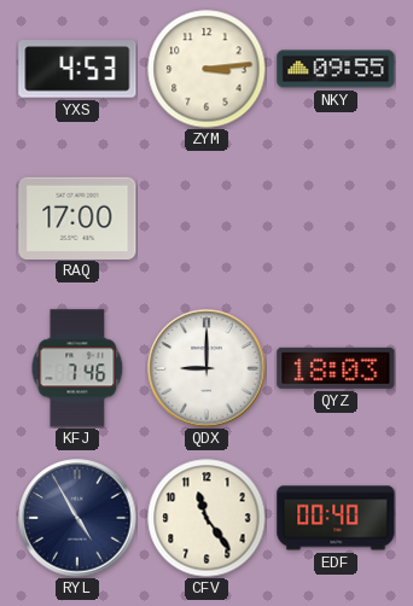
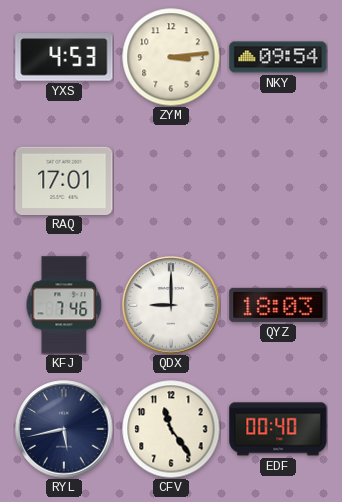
NKY: 09:55 -> 09:54 (278, 57)
RAQ: 17:00 -> 17:01 (64, 180)
RYL: 4:55 -> 5:43 (64, 429)
